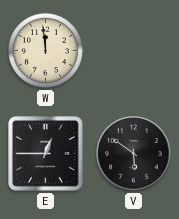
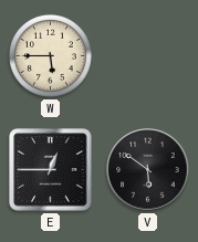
W: 11:59 -> 5:45 (50, 55)
